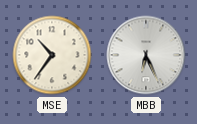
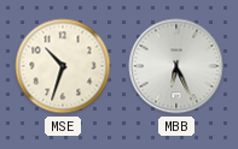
MSE: 10:36 -> 10:33 (63, 66)
